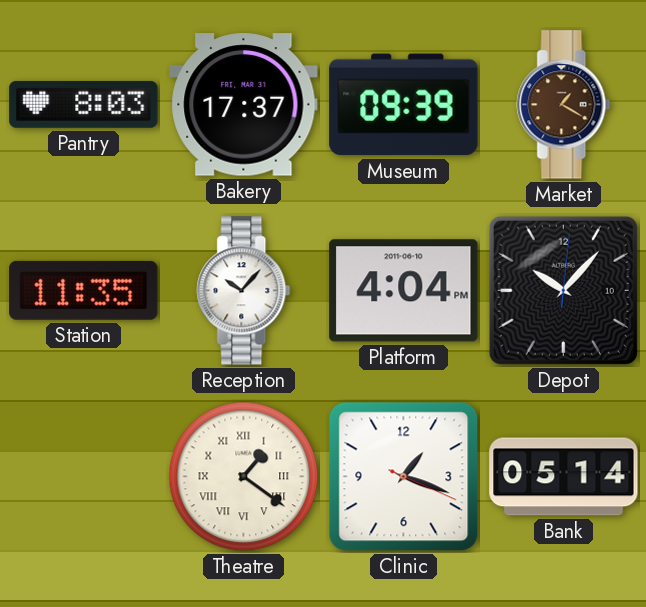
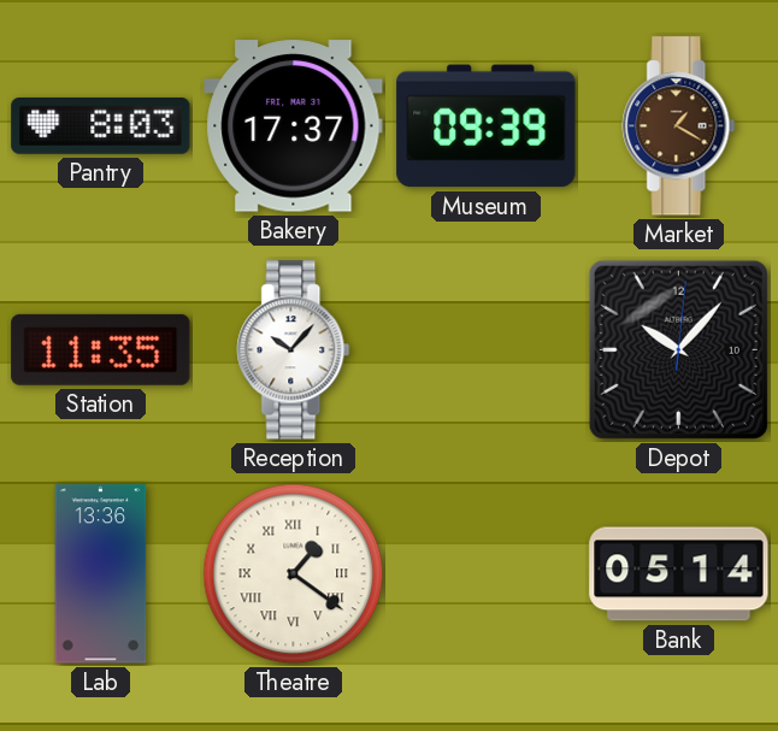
Platform: 4:04 -> none (404, 291)
Lab: none -> 13:36 (101, 574)
Clinic: 1:18 -> none (404, 477)
